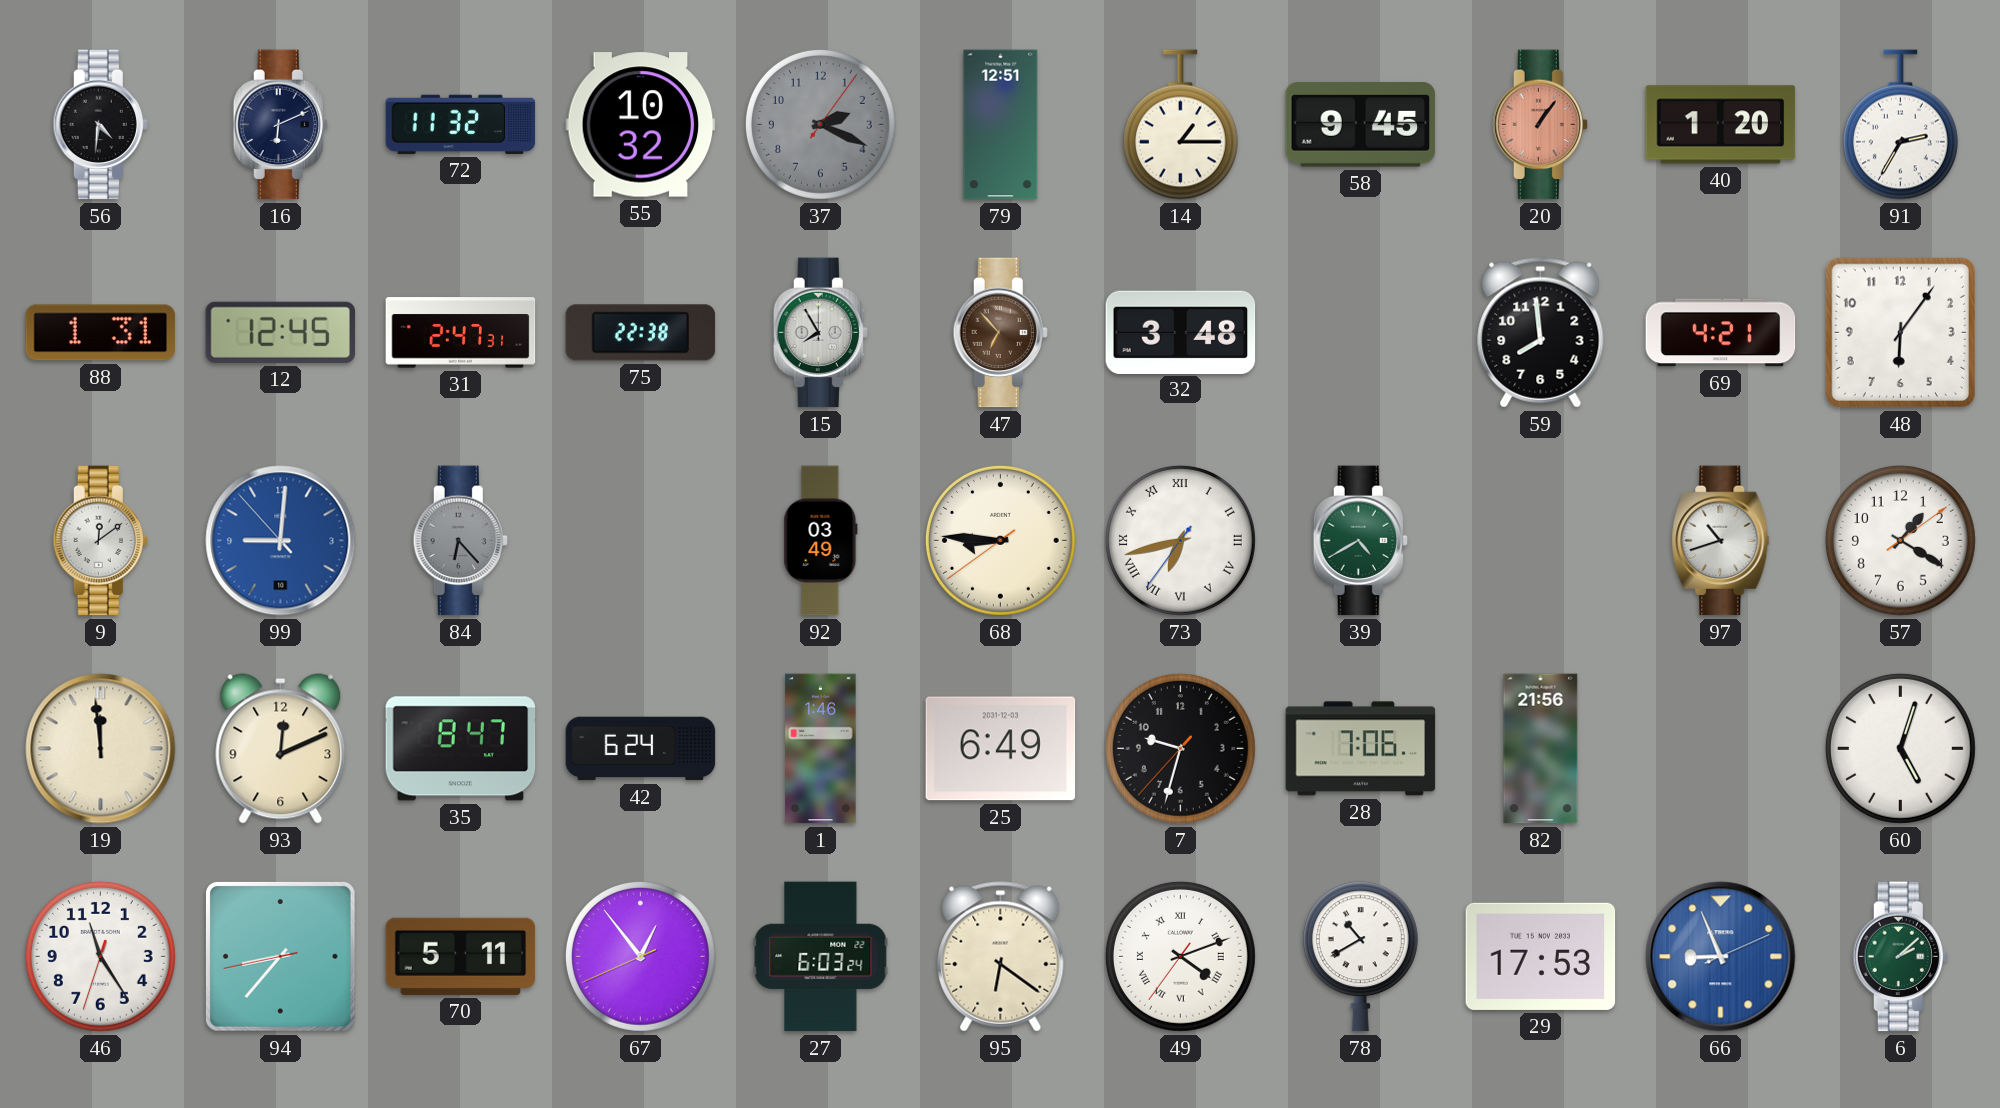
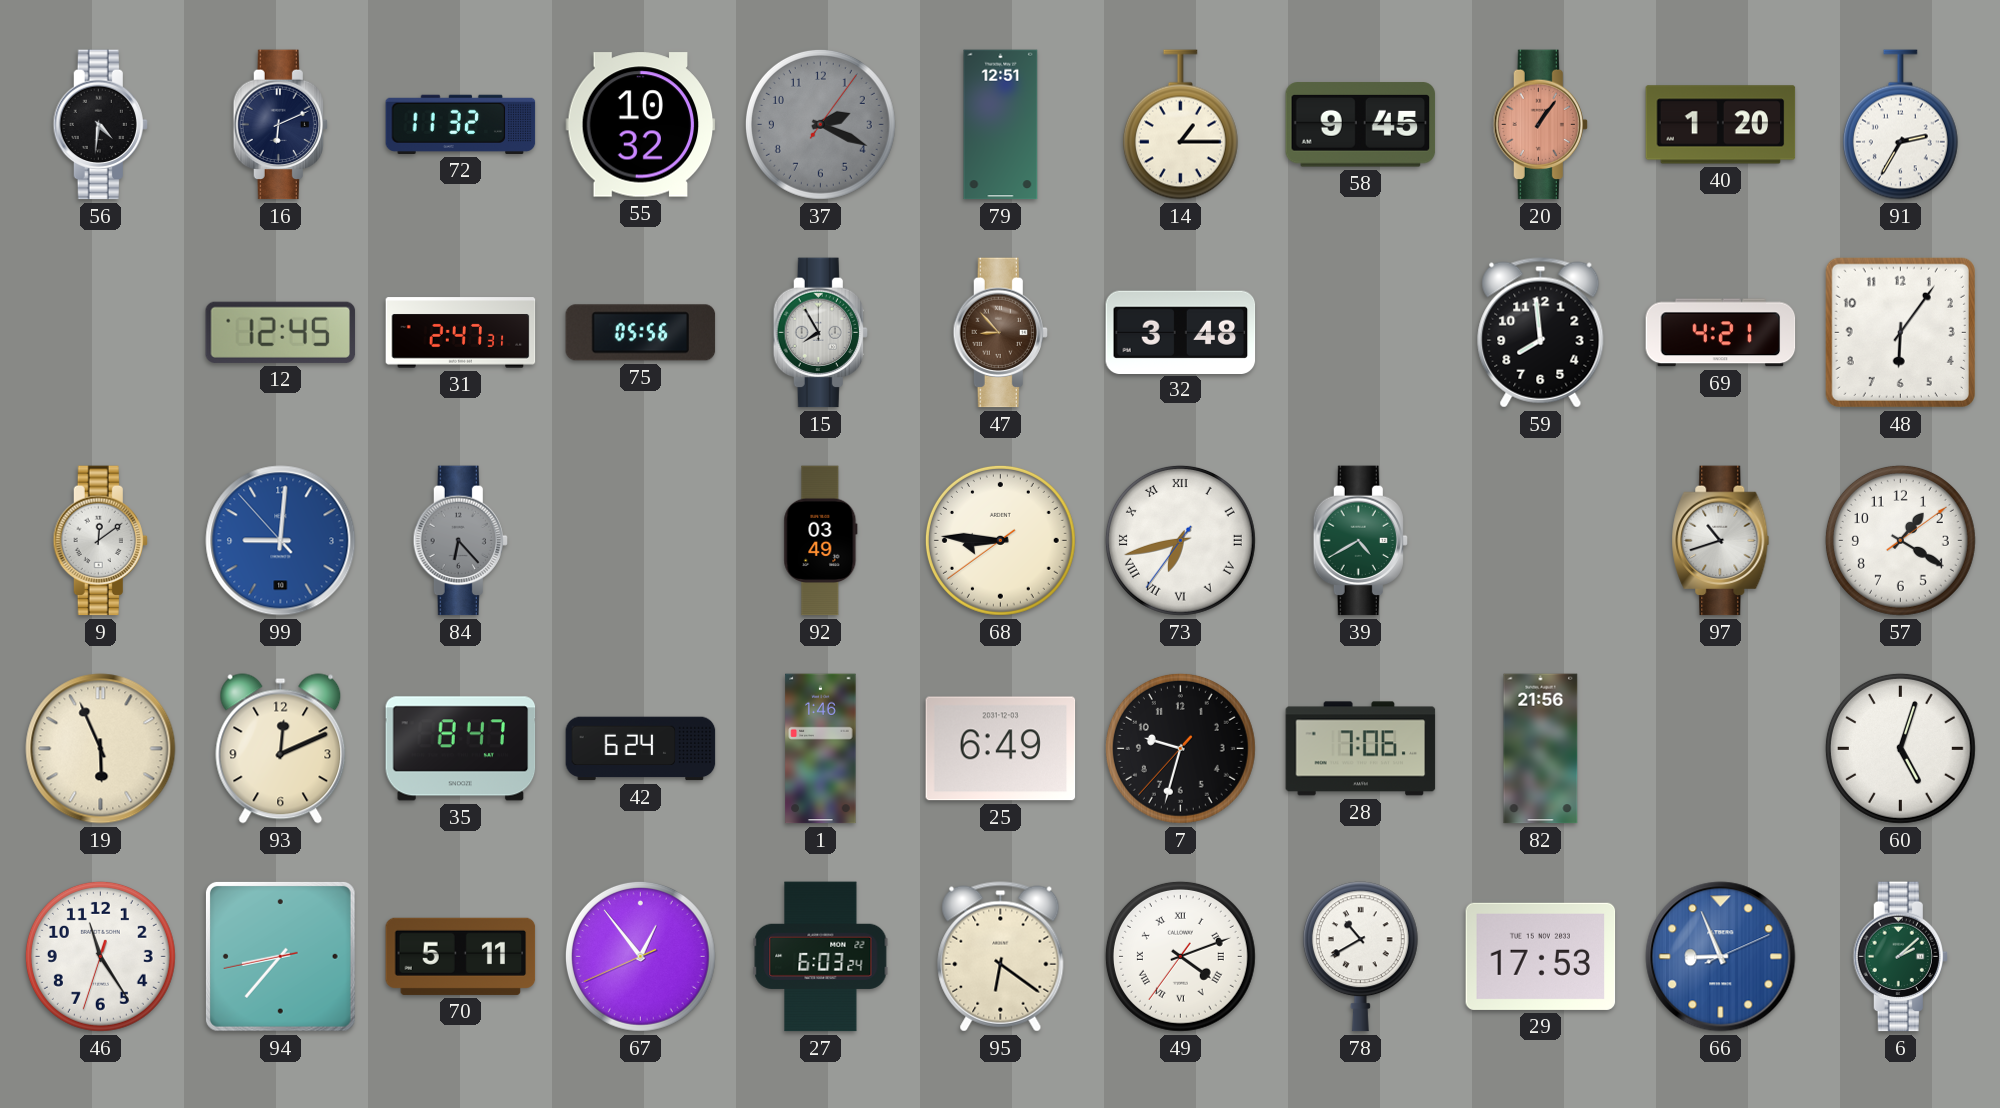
88: 1:31 -> none (101, 333)
75: 22:38 -> 05:56 (641, 333)
47: 6:53 -> 8:53 (1000, 333)
19: 11:59 -> 5:56 (101, 749)
